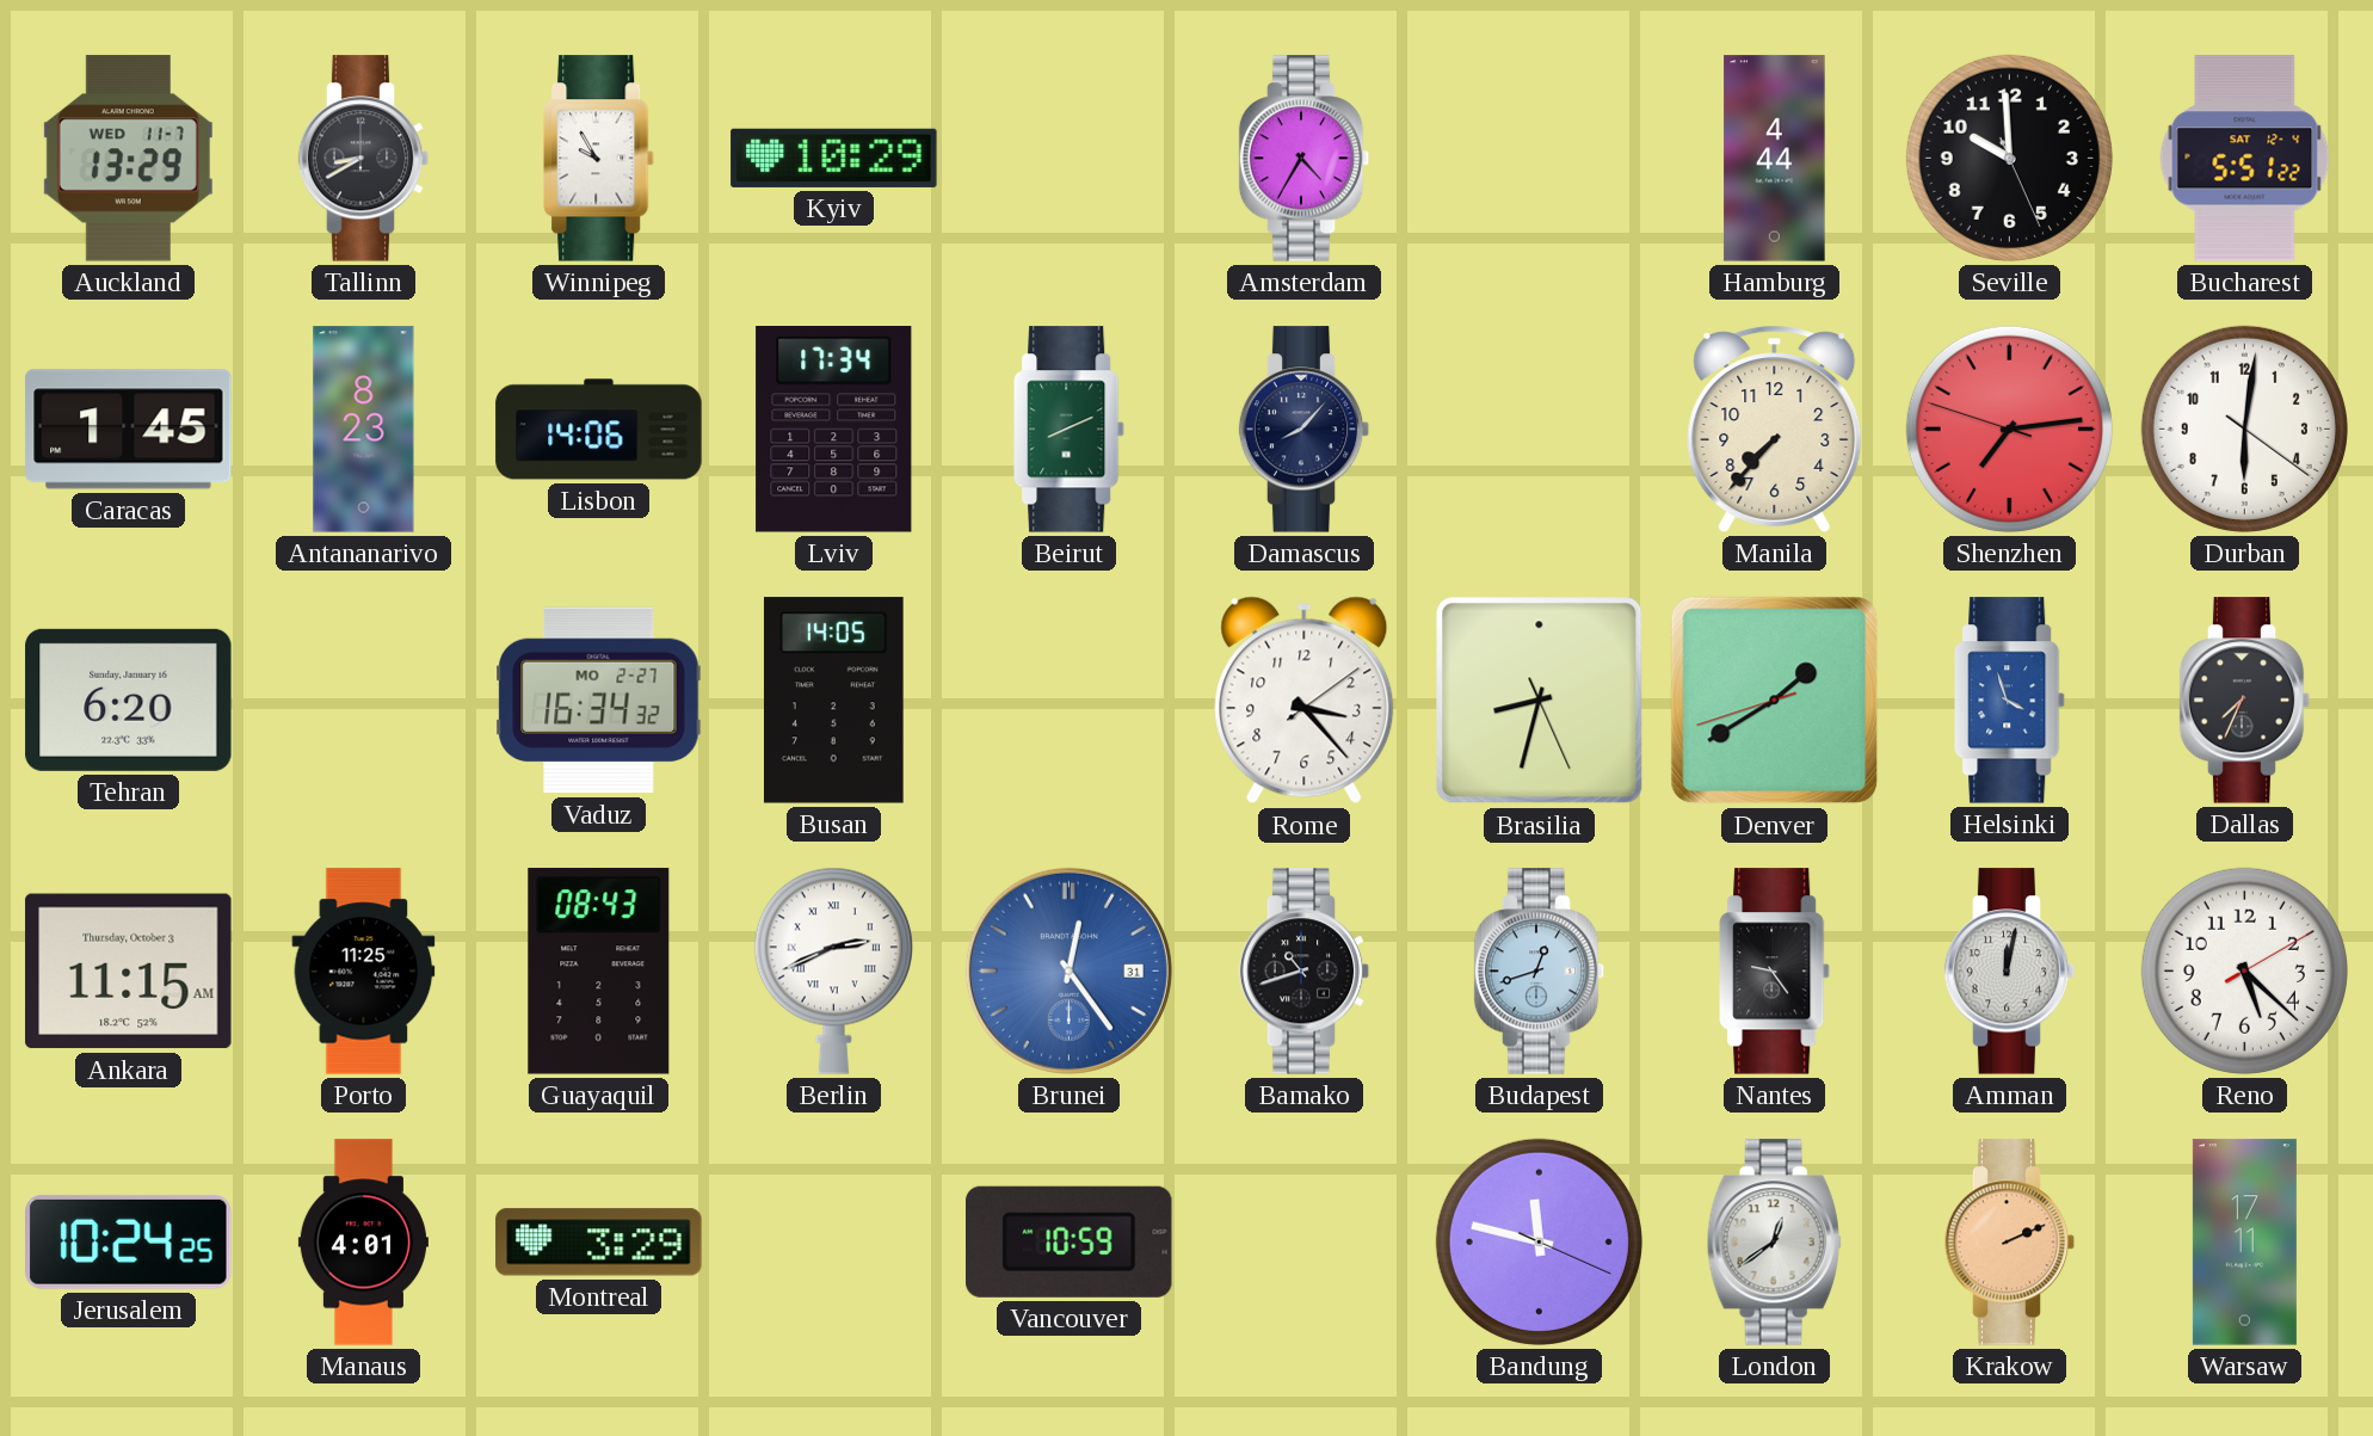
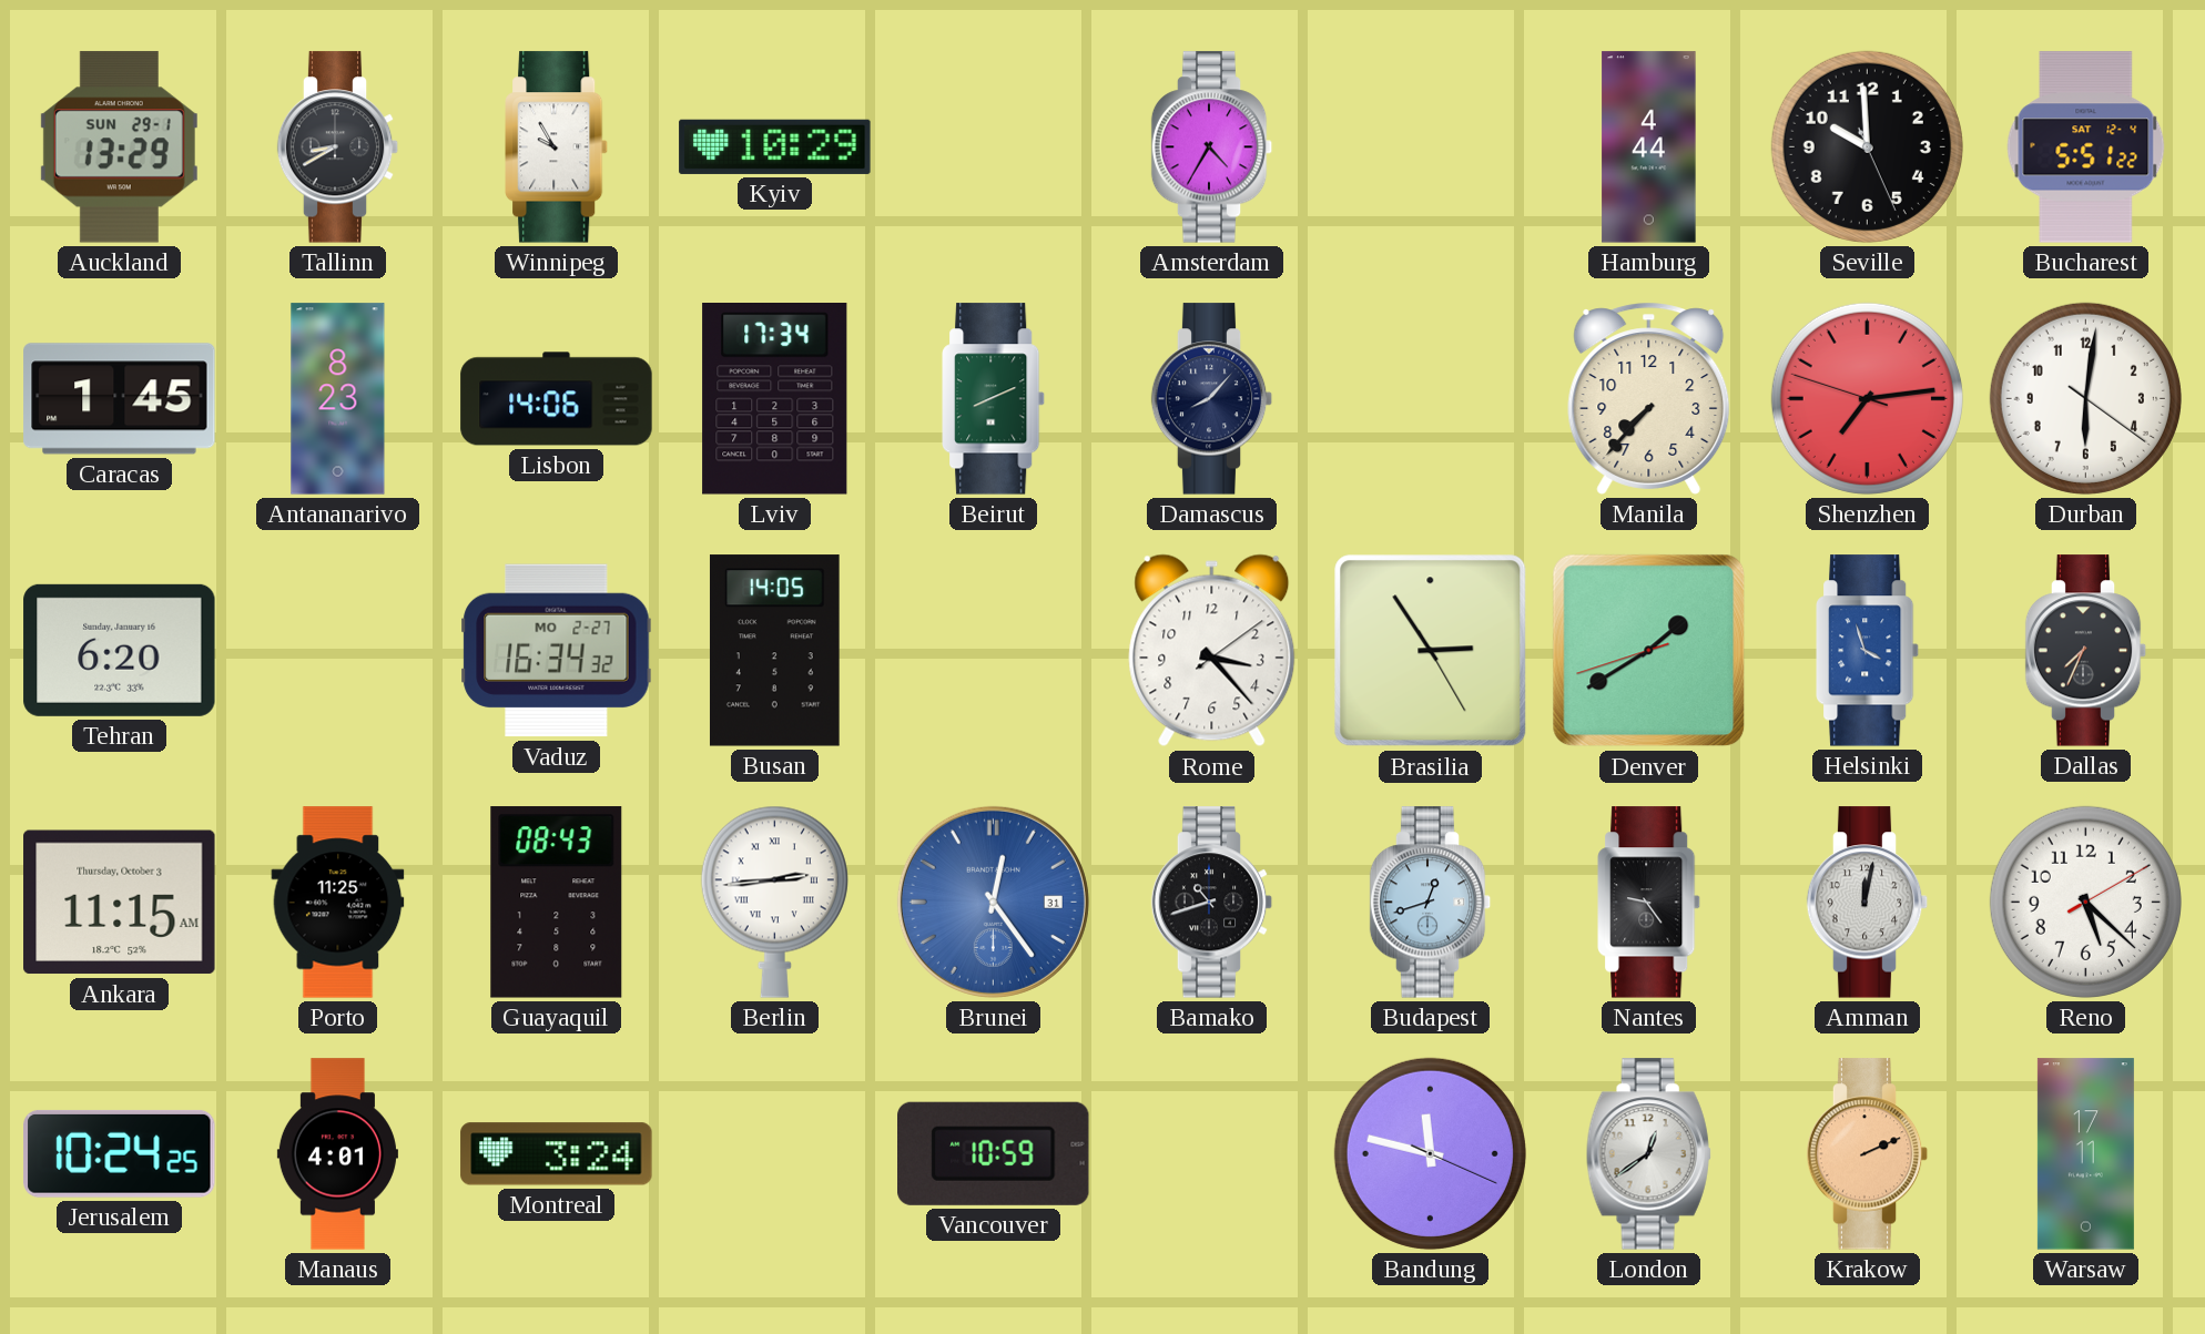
Auckland date: WED 11-7 -> SUN 29-1 (119, 147)
Brasilia: 8:32 -> 2:54 (1431, 651)
Berlin: 2:41 -> 2:44 (774, 902)
Montreal: 3:29 -> 3:24 (557, 1154)
